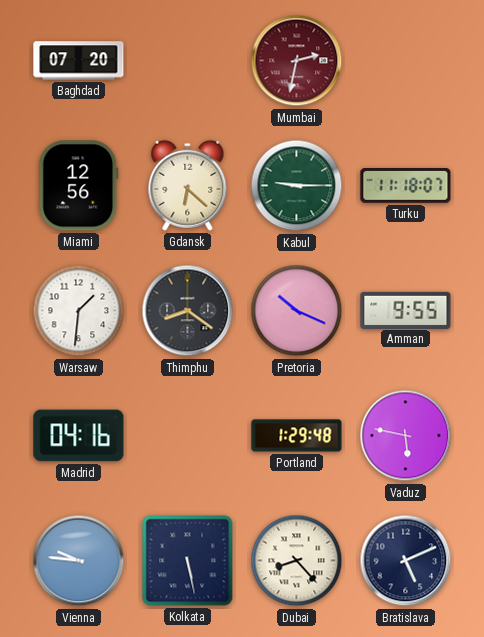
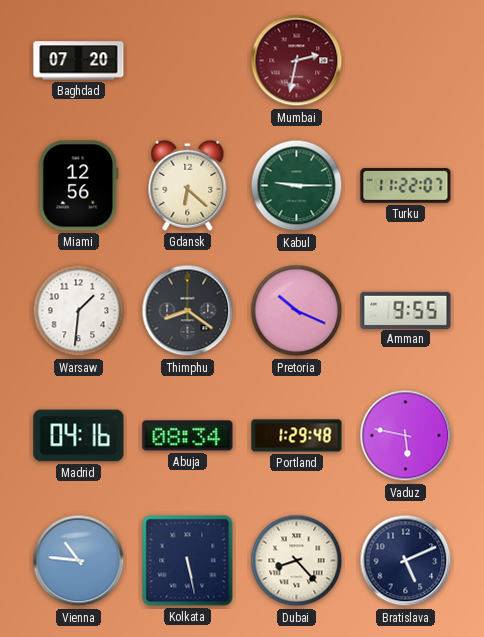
Turku: 11:18 -> 11:22 (406, 186)
Abuja: none -> 08:34 (188, 436)
Vienna: 9:46 -> 10:46 (79, 561)
